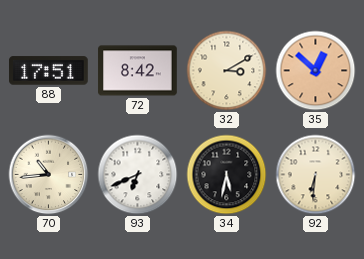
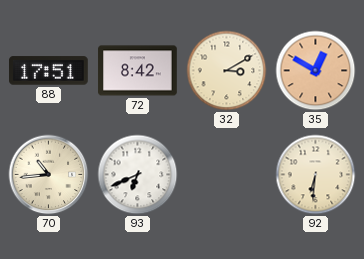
35: 12:52 -> 12:50 (316, 71)
34: 5:32 -> none (227, 175)
